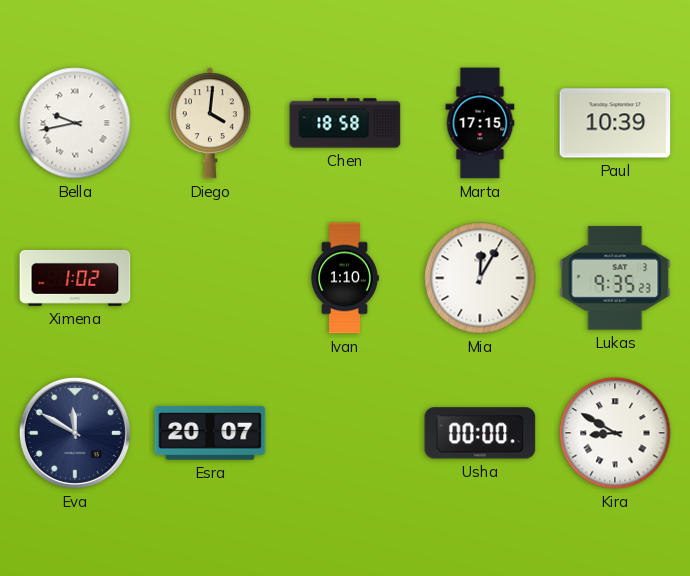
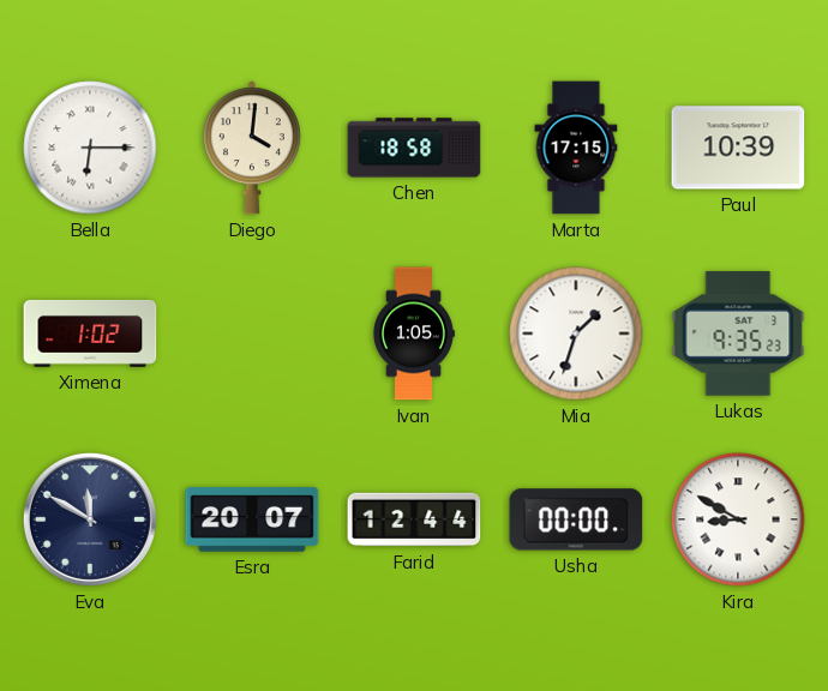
Bella: 9:43 -> 6:15 (90, 148)
Ivan: 1:10 -> 1:05 (414, 334)
Mia: 12:05 -> 1:33 (576, 334)
Farid: none -> 12:44 (414, 519)
